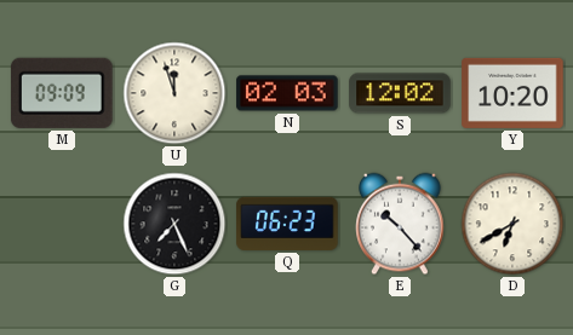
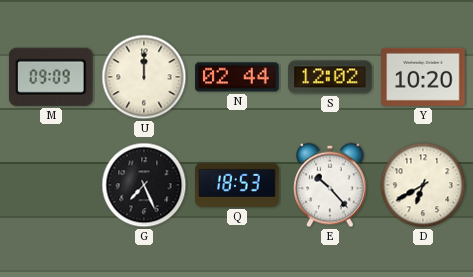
U: 11:57 -> 12:00 (144, 77)
N: 02:03 -> 02:44 (237, 77)
Q: 06:23 -> 18:53 (237, 185)
